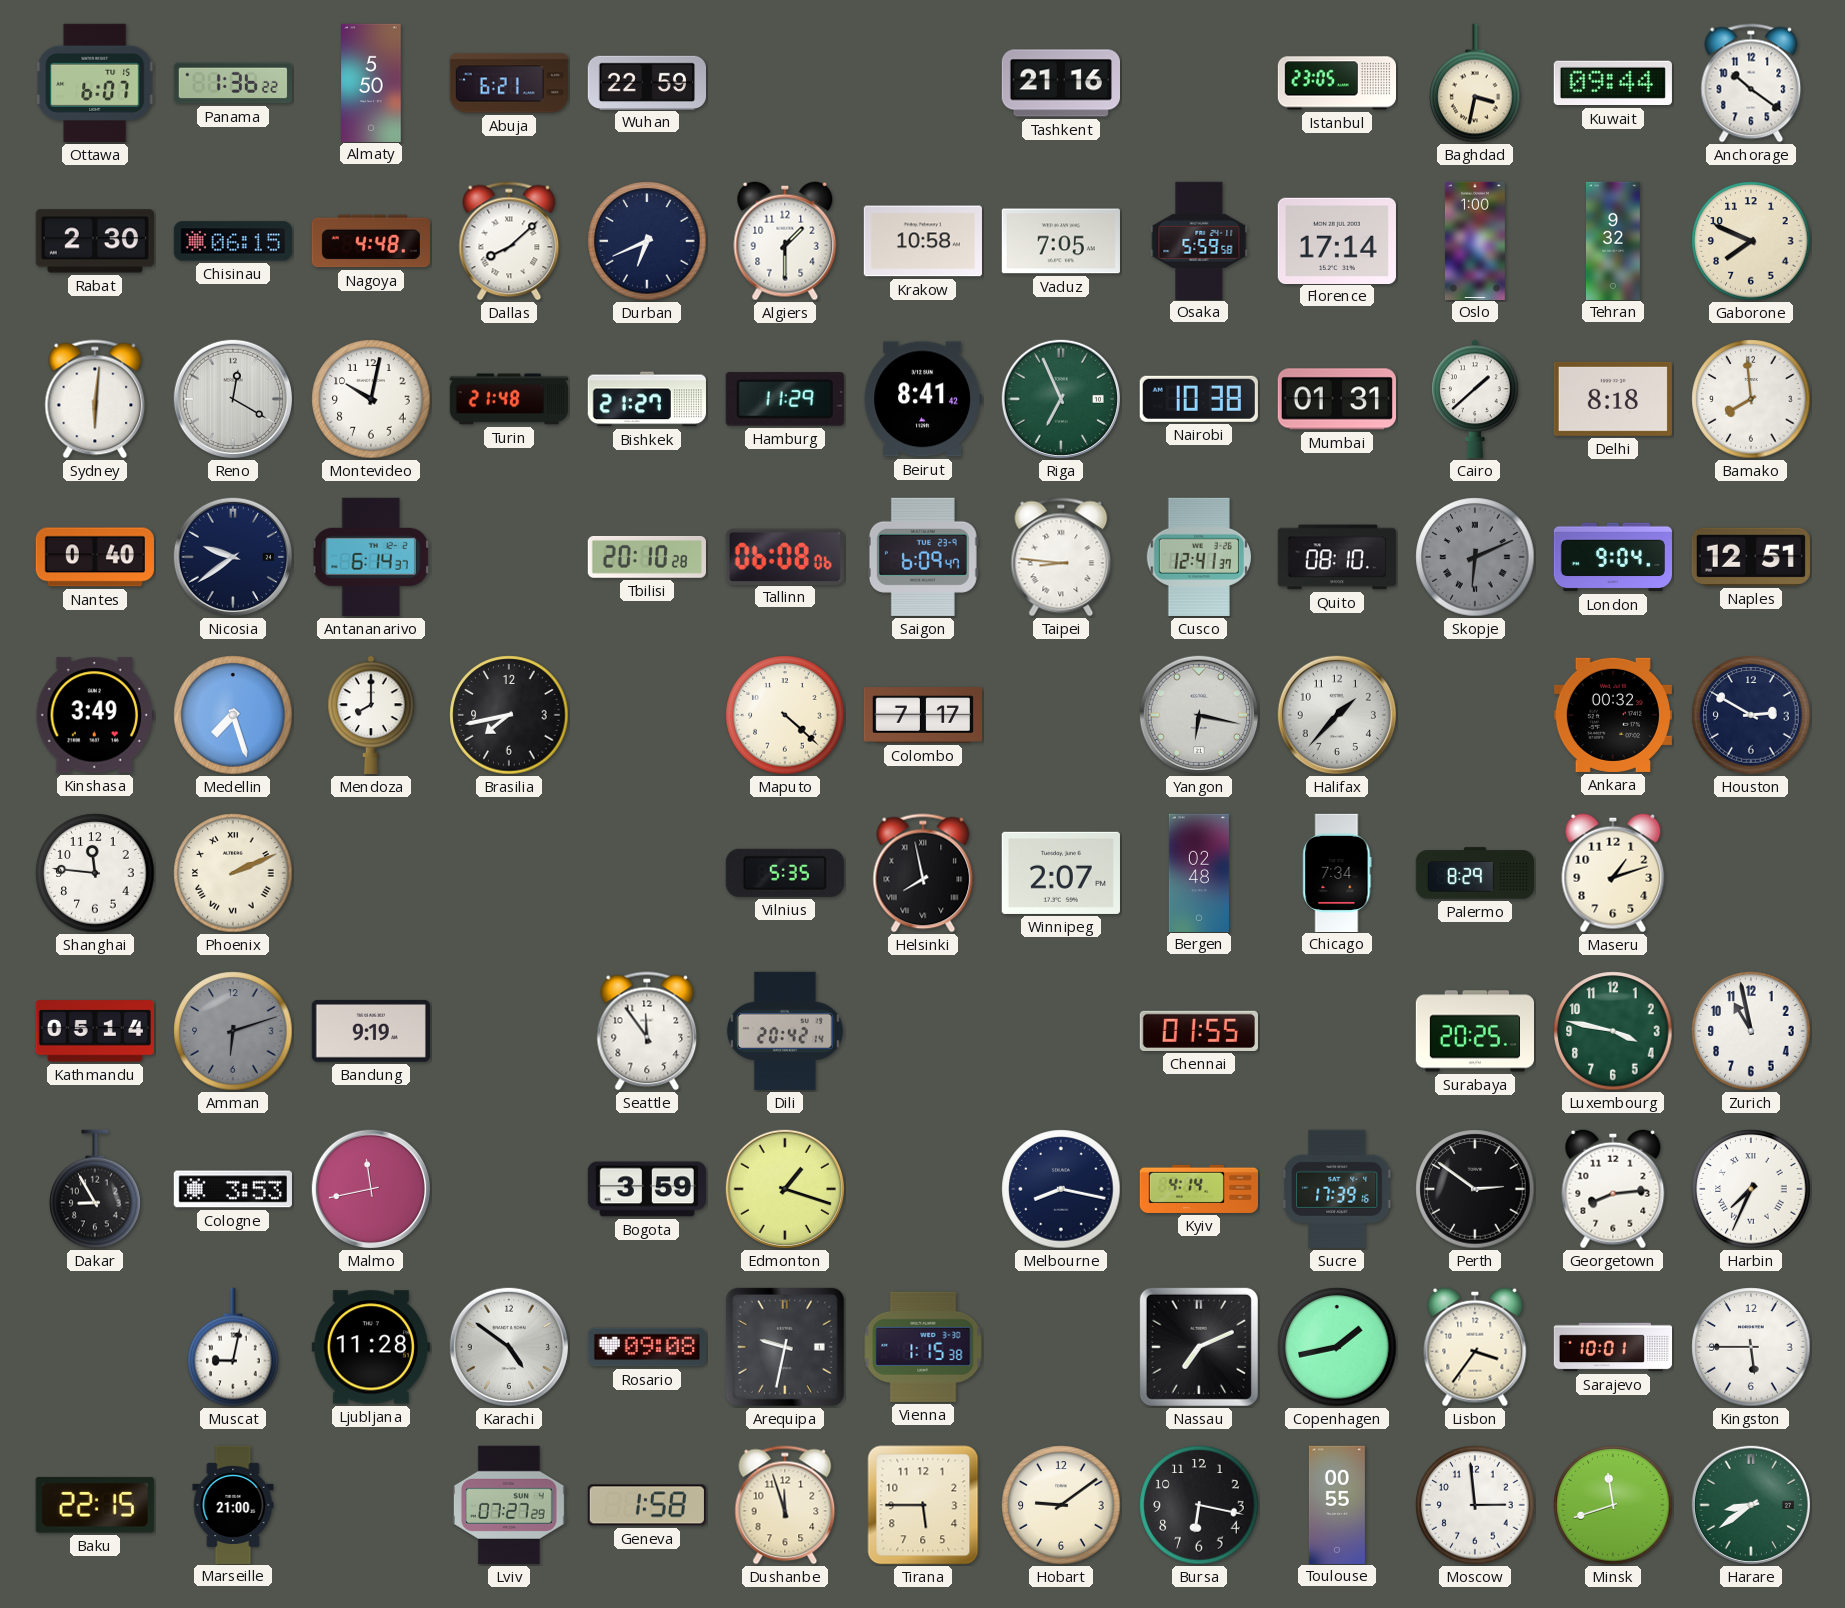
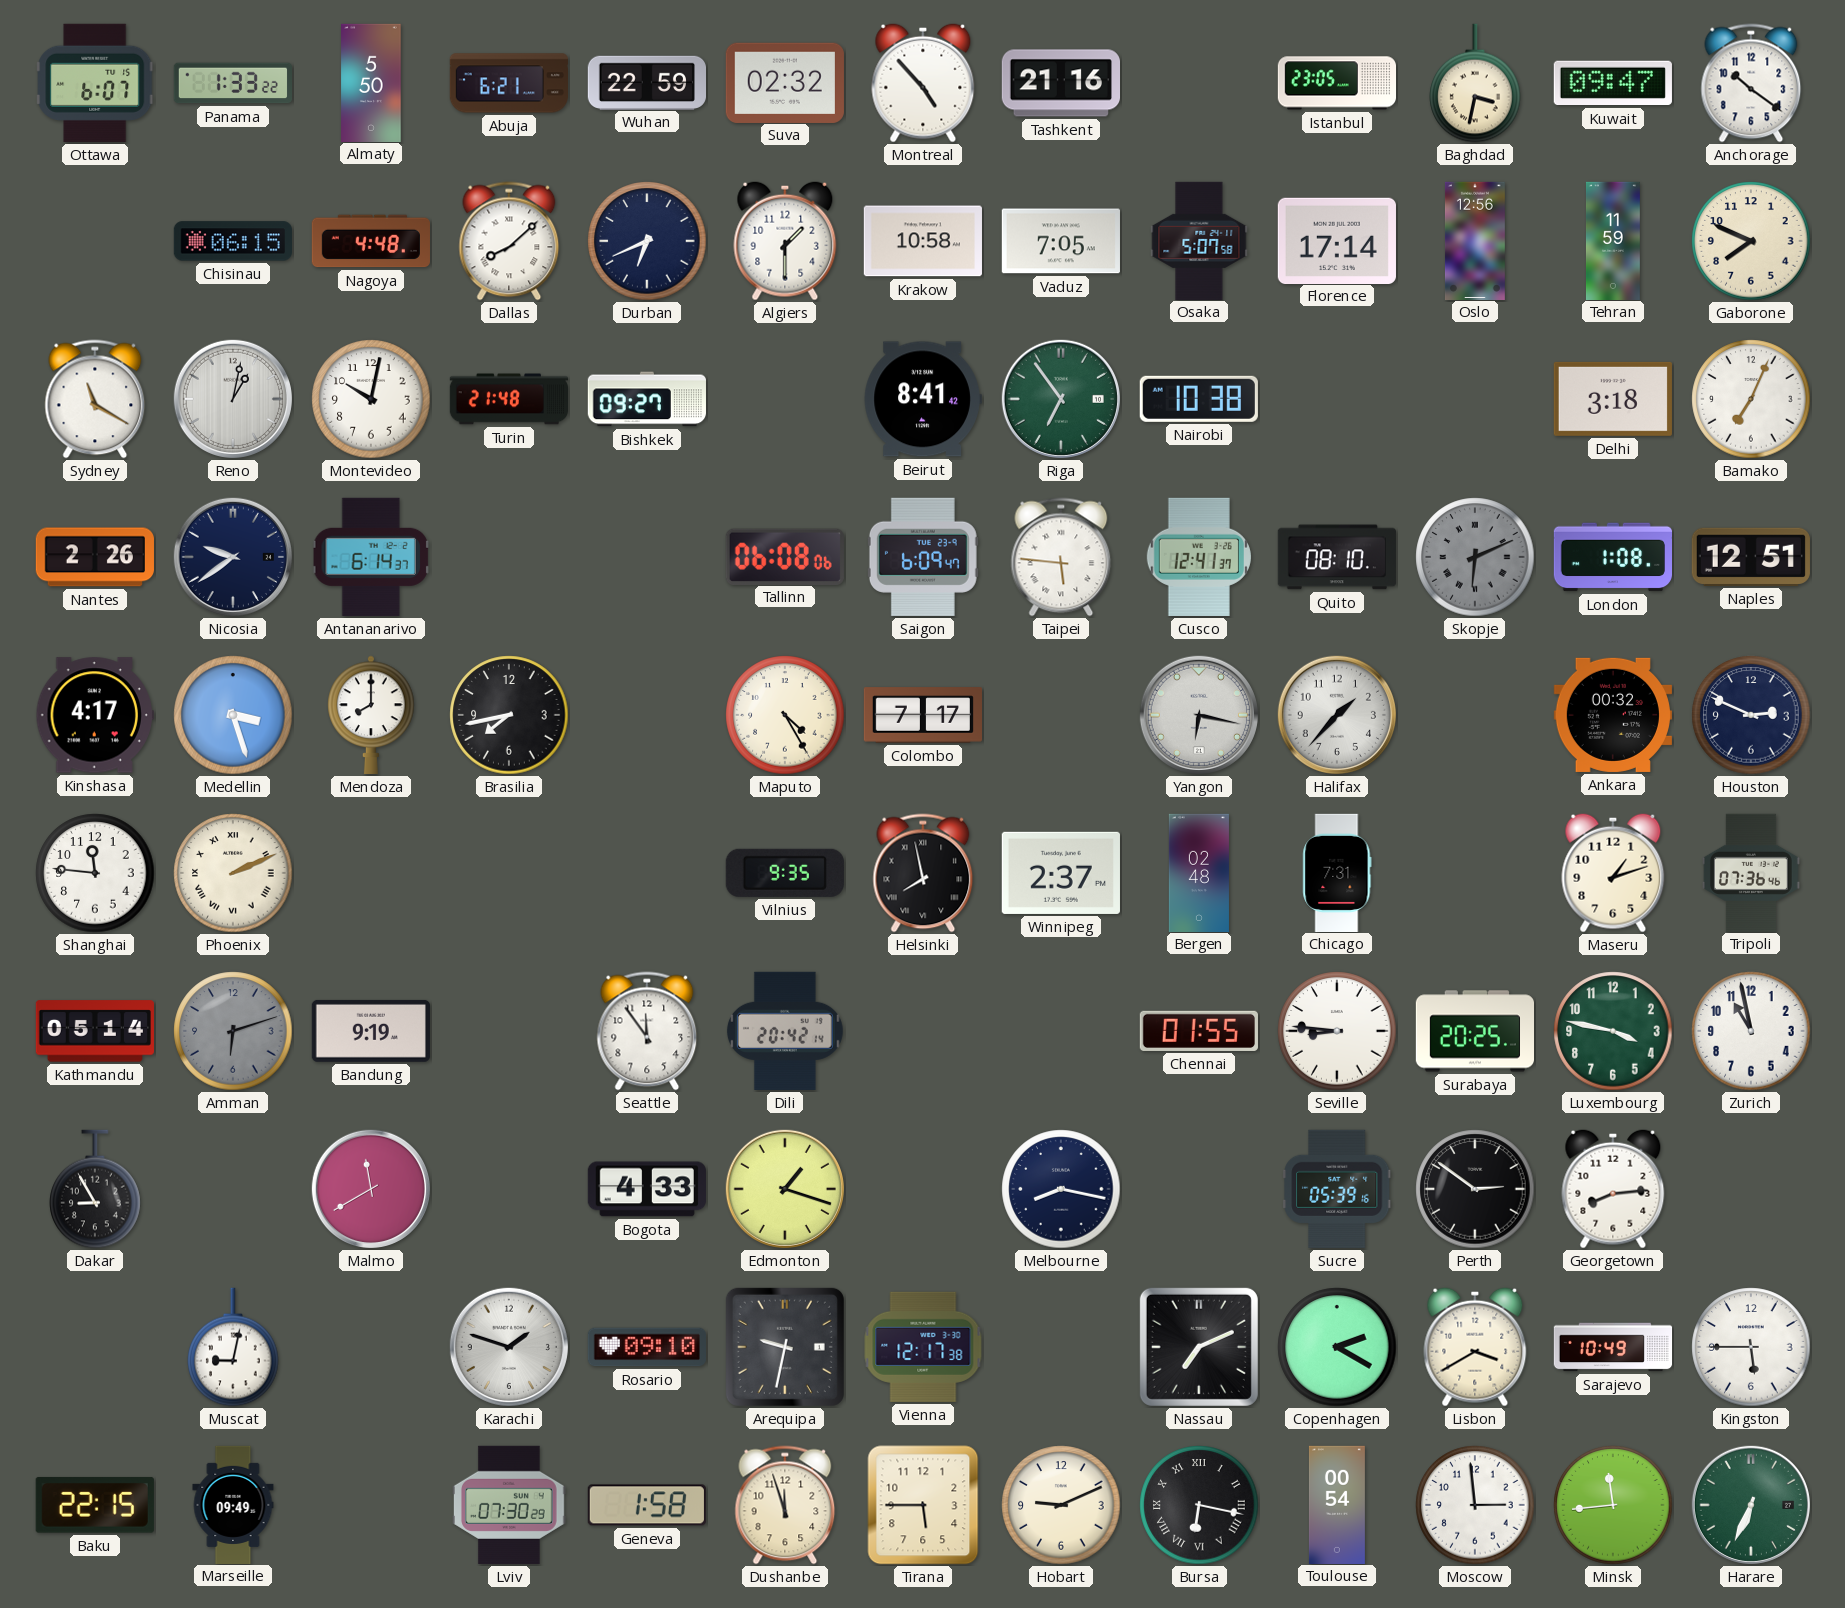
Panama: 1:36 -> 1:33 (232, 83)
Suva: none -> 02:32 (785, 82)
Montreal: none -> 4:53 (923, 83)
Kuwait: 09:44 -> 09:47 (1613, 83)
Rabat: 2:30 -> none (95, 241)
Osaka: 5:59 -> 5:07 (1199, 240)
Oslo: 1:00 -> 12:56 (1475, 240)
Tehran: 9:32 -> 11:59 (1613, 240)
Sydney: 6:01 -> 11:20 (95, 399)
Reno: 12:20 -> 1:02 (233, 399)
Bishkek: 21:27 -> 09:27 (647, 399)
Hamburg: 11:29 -> none (785, 399)
Riga: 6:56 -> 6:54 (1061, 399)
Mumbai: 01:31 -> none (1337, 399)
Cairo: 1:38 -> none (1475, 399)
Delhi: 8:18 -> 3:18 (1613, 399)
Bamako: 7:59 -> 7:04 (1751, 399)
Nantes: 0:40 -> 2:26 (95, 557)
Tbilisi: 20:10 -> none (647, 557)
Taipei: 8:46 -> 5:46 (1061, 557)
London: 9:04 -> 1:08 (1612, 557)
Kinshasa: 3:49 -> 4:17 (95, 715)
Medellin: 7:27 -> 3:27 (233, 715)
Maputo: 4:22 -> 4:25 (785, 715)
Houston: 2:50 -> 2:49 (1751, 715)
Vilnius: 5:35 -> 9:35 (785, 873)
Winnipeg: 2:07 -> 2:37 (1061, 873)
Chicago: 7:34 -> 7:31 (1337, 872)
Palermo: 8:29 -> none (1475, 873)
Tripoli: none -> 07:36 (1751, 872)
Seville: none -> 8:46 (1337, 1031)
Cologne: 3:53 -> none (233, 1189)
Malmo: 11:43 -> 11:40 (371, 1189)
Bogota: 3:59 -> 4:33 (647, 1189)
Kyiv: 4:14 -> none (1198, 1189)
Sucre: 17:39 -> 05:39 (1337, 1189)
Harbin: 7:34 -> none (1751, 1189)
Ljubljana: 11:28 -> none (371, 1347)
Karachi: 4:51 -> 1:48 (509, 1347)
Rosario: 09:08 -> 09:10 (647, 1347)
Vienna: 1:15 -> 12:17 (923, 1347)
Copenhagen: 1:43 -> 2:20 (1337, 1347)
Lisbon: 3:36 -> 3:40 (1475, 1347)
Sarajevo: 10:01 -> 10:49 (1613, 1347)
Marseille: 21:00 -> 09:49 (233, 1504)
Lviv: 07:27 -> 07:30 (509, 1505)
Hobart: 9:09 -> 9:11 (1061, 1505)
Bursa numerals: Arabic -> Roman (1199, 1505)
Toulouse: 00:55 -> 00:54 (1337, 1504)
Minsk: 11:42 -> 11:44 (1613, 1505)
Harare: 8:39 -> 6:34 (1751, 1505)
